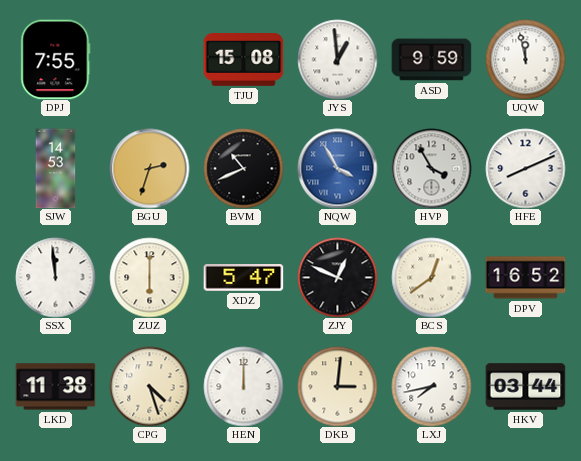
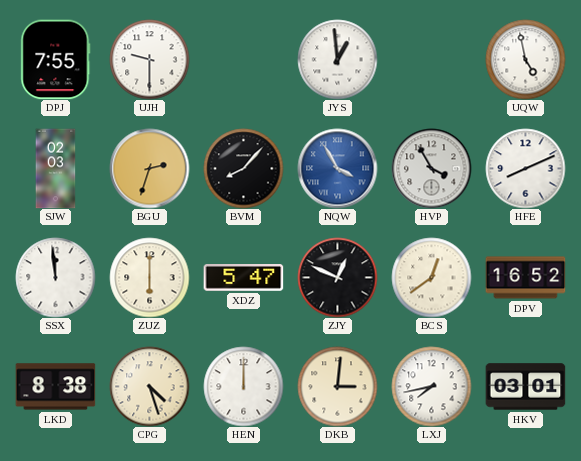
UJH: none -> 9:30 (149, 59)
TJU: 15:08 -> none (243, 60)
ASD: 9:59 -> none (431, 60)
UQW: 11:58 -> 4:58 (525, 59)
SJW: 14:53 -> 02:03 (56, 168)
BVM: 10:41 -> 8:07 (243, 168)
LKD: 11:38 -> 8:38 (55, 387)
HKV: 03:44 -> 03:01 (525, 387)
